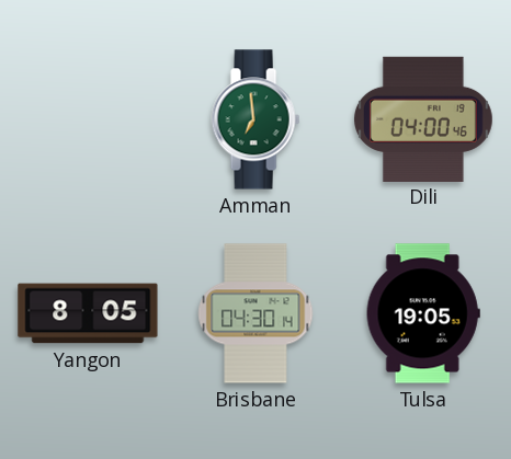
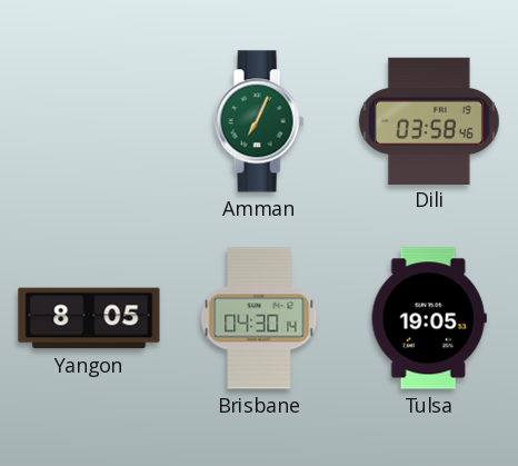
Amman: 6:59 -> 7:04 (259, 121)
Dili: 04:00 -> 03:58 (429, 120)
